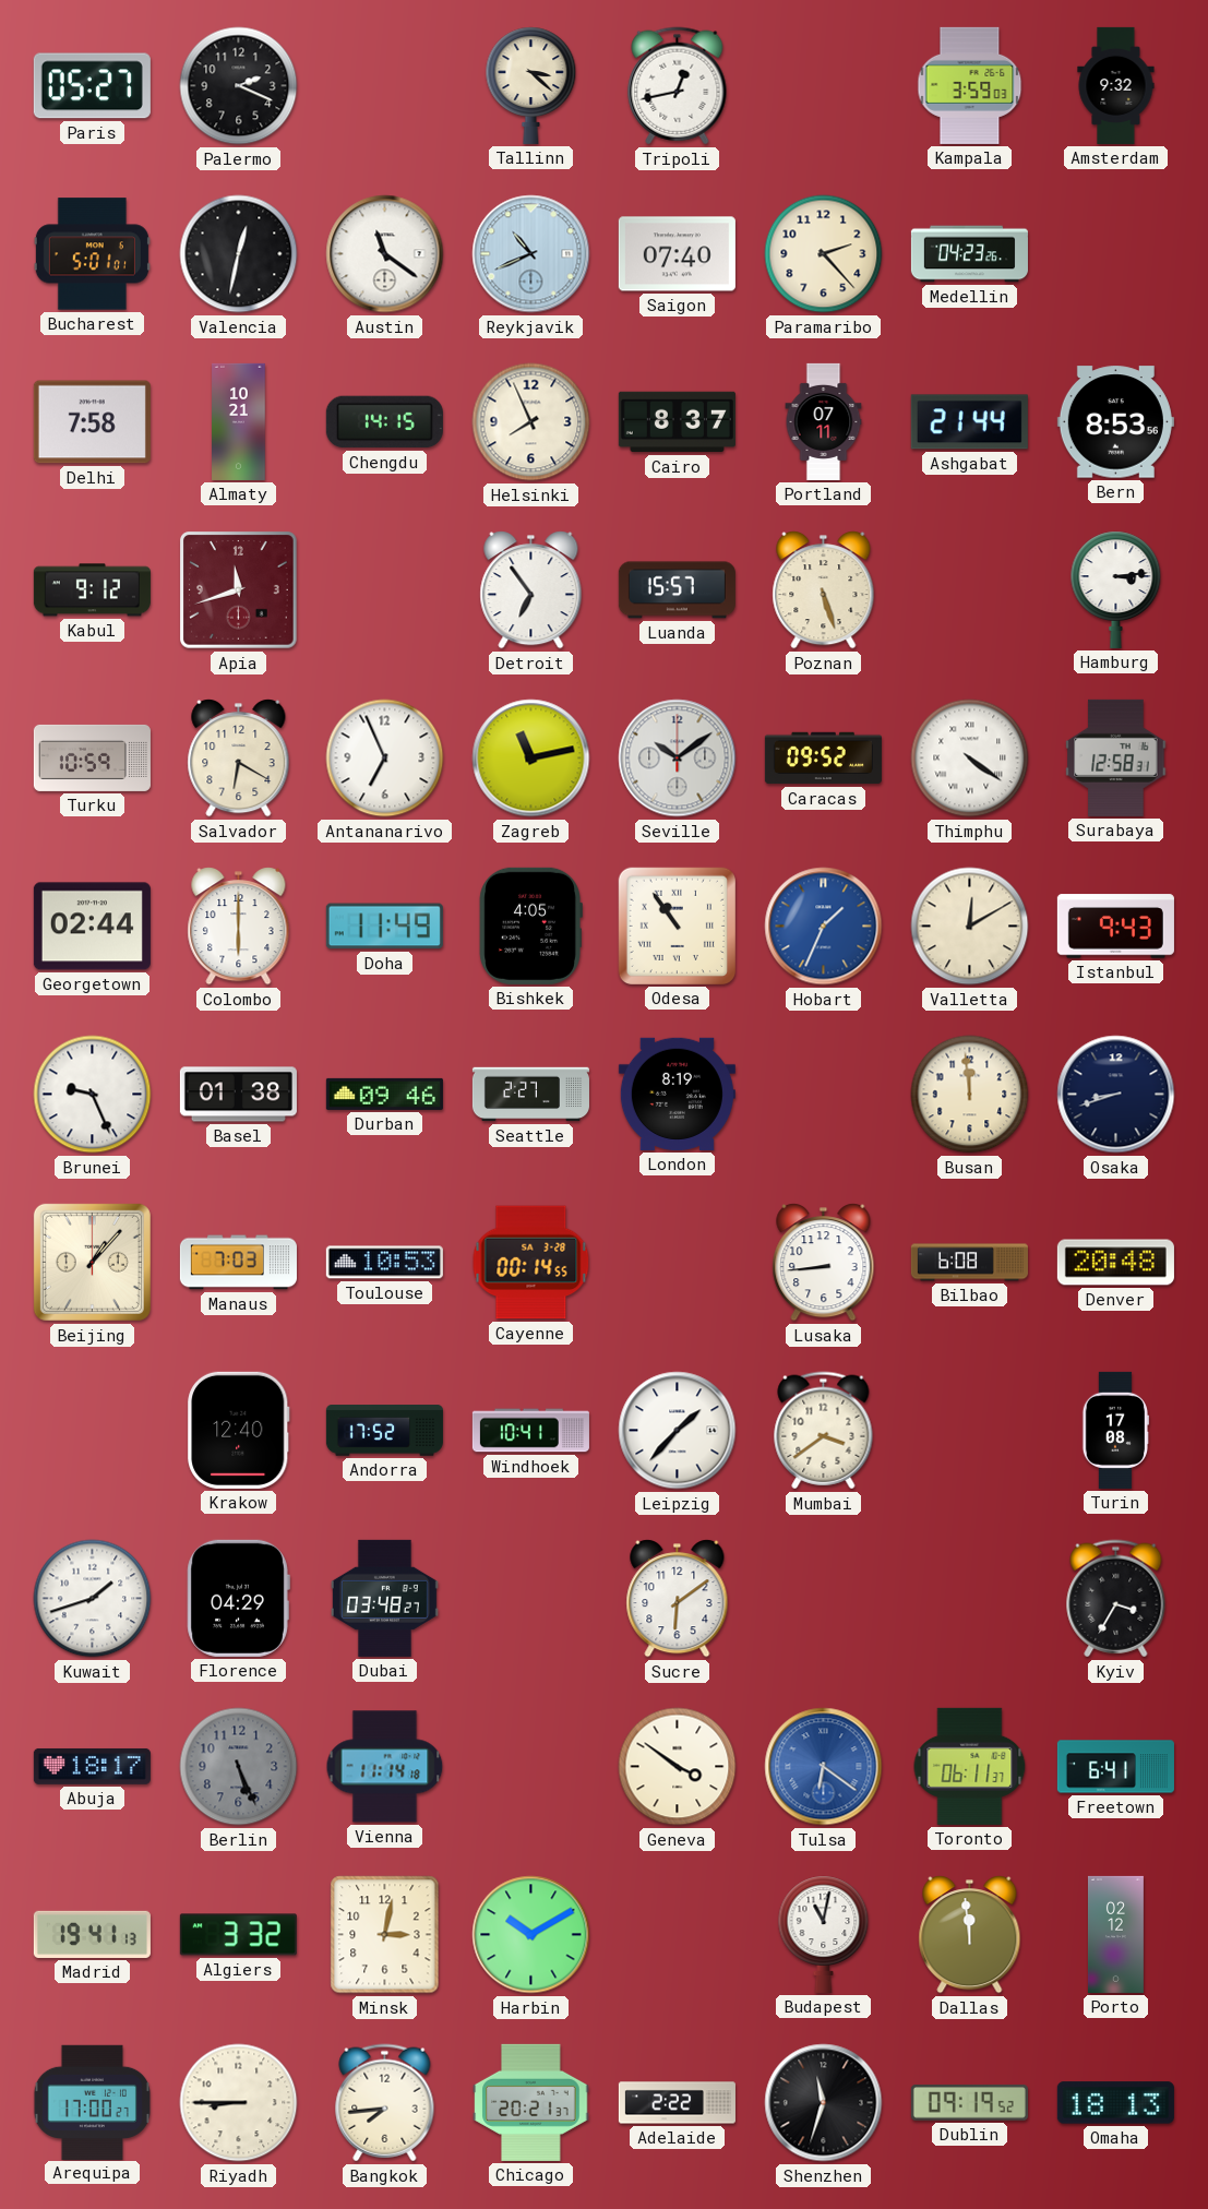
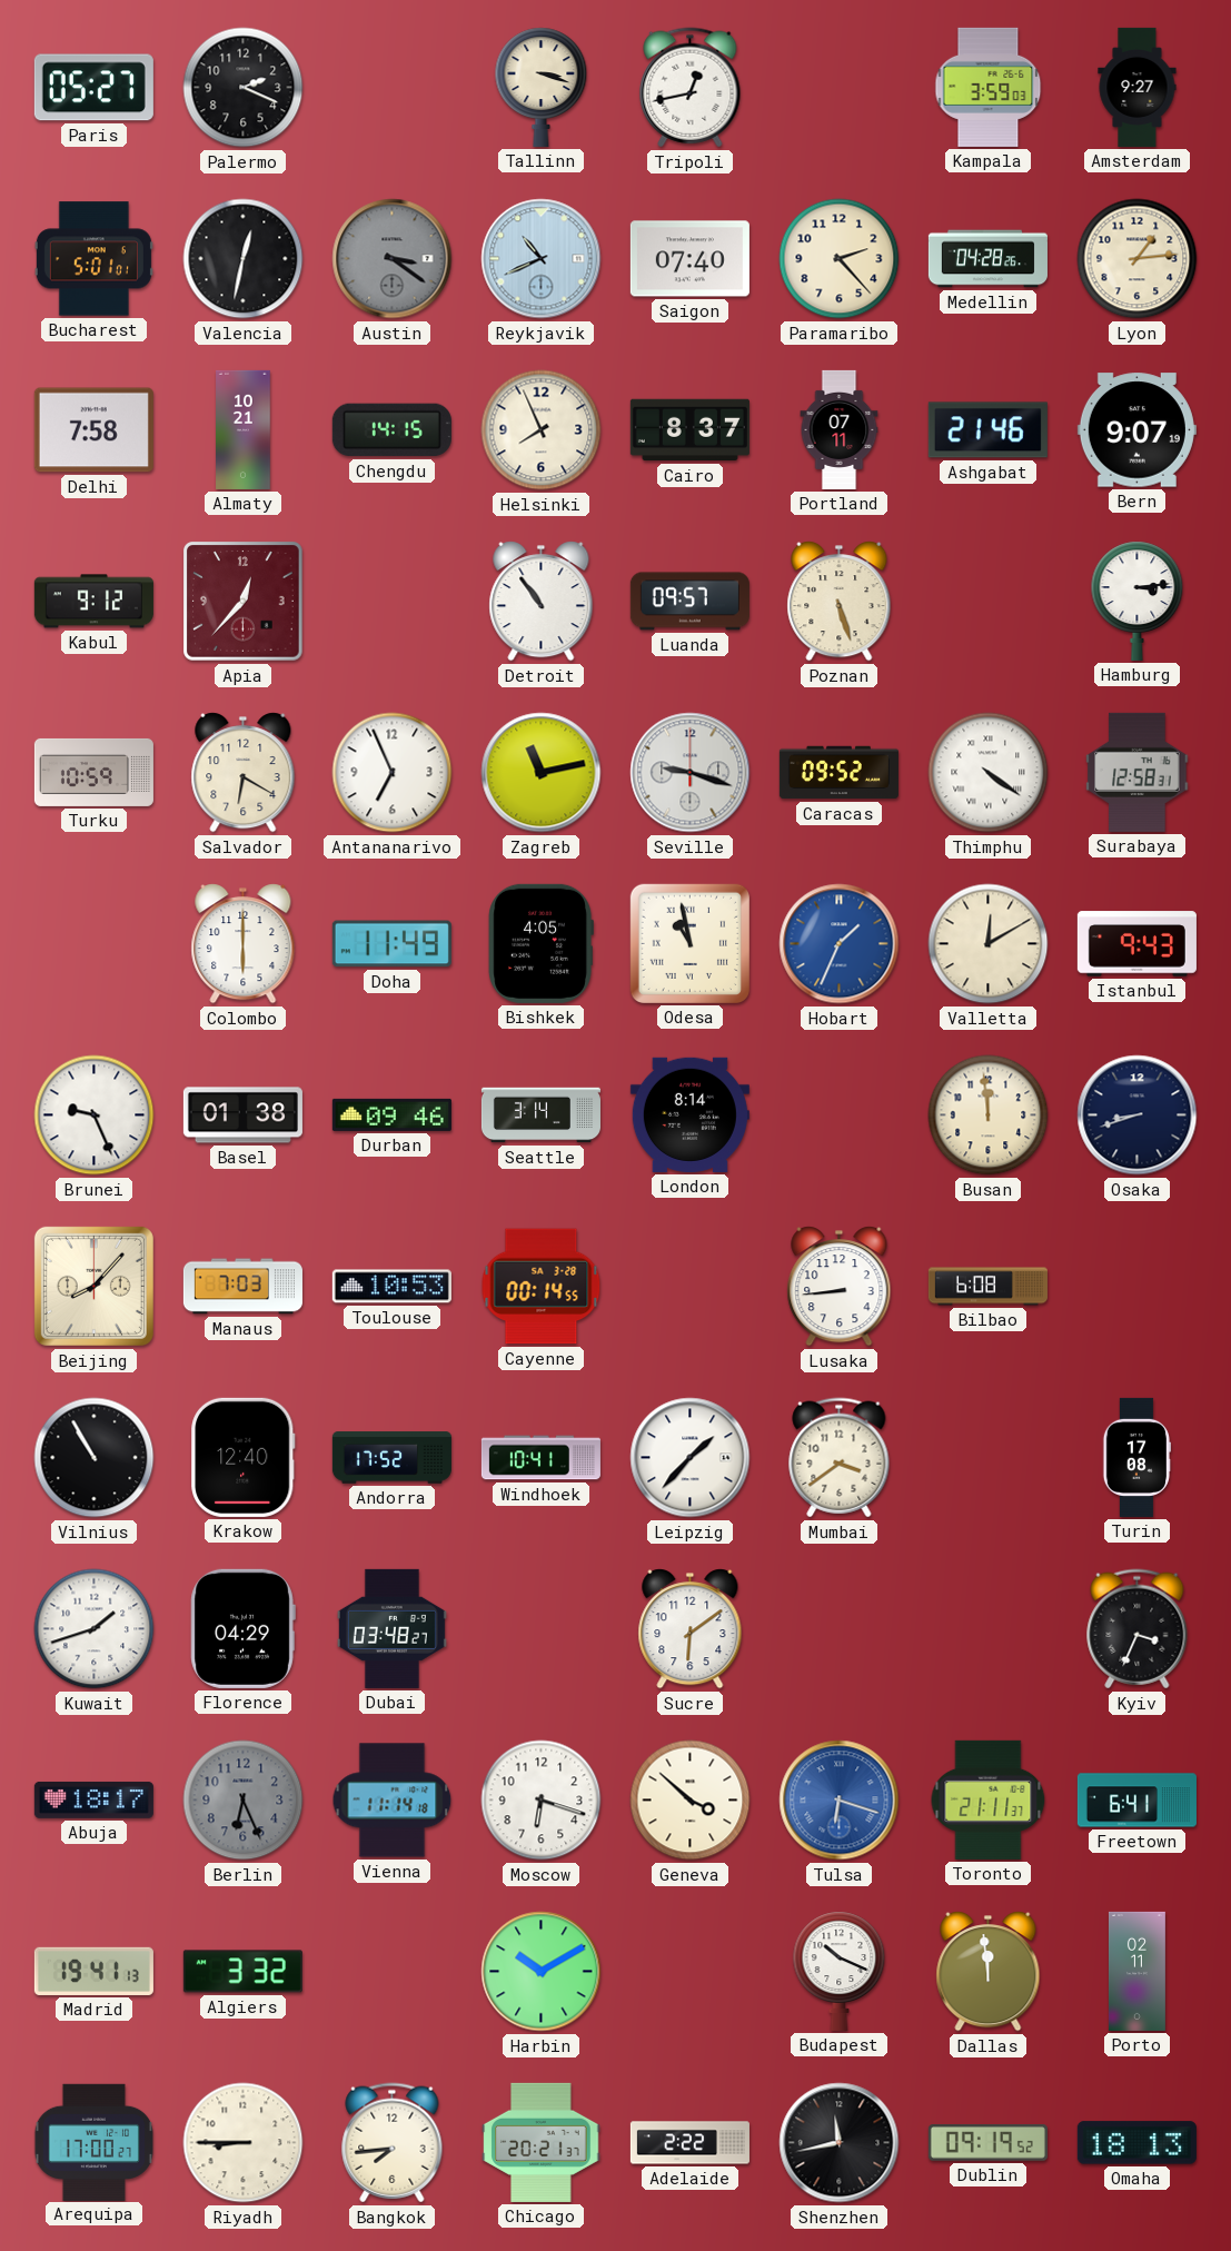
Tallinn: 3:22 -> 3:18 (542, 87)
Amsterdam: 9:32 -> 9:27 (1138, 87)
Austin: 11:21 -> 3:21 (393, 259)
Austin dial: white -> grey (393, 259)
Medellin: 04:23 -> 04:28 (987, 259)
Lyon: none -> 1:14 (1138, 259)
Ashgabat: 21:44 -> 21:46 (987, 430)
Bern: 8:53 -> 9:07 (1136, 430)
Apia: 11:42 -> 12:37 (244, 602)
Detroit: 6:54 -> 10:54 (542, 602)
Luanda: 15:57 -> 09:57 (689, 602)
Seville: 10:09 -> 9:18 (691, 773)
Georgetown: 02:44 -> none (92, 927)
Odesa: 10:54 -> 10:58 (689, 943)
Seattle: 2:27 -> 3:14 (540, 1115)
London: 8:19 -> 8:14 (689, 1114)
Beijing: 1:07 -> 8:07 (93, 1286)
Denver: 20:48 -> none (1115, 1263)
Vilnius: none -> 10:55 (95, 1458)
Kyiv: 3:35 -> 3:34 (1138, 1629)
Berlin: 5:26 -> 6:26 (244, 1801)
Moscow: none -> 6:18 (542, 1801)
Geneva: 3:51 -> 3:52 (691, 1801)
Tulsa: 6:21 -> 6:18 (840, 1801)
Toronto: 06:11 -> 21:11 (989, 1799)
Minsk: 3:02 -> none (385, 1935)
Budapest: 11:02 -> 10:19 (840, 1971)
Porto: 02:12 -> 02:11 (1136, 1971)
Shenzhen: 11:33 -> 11:43 (840, 2143)
